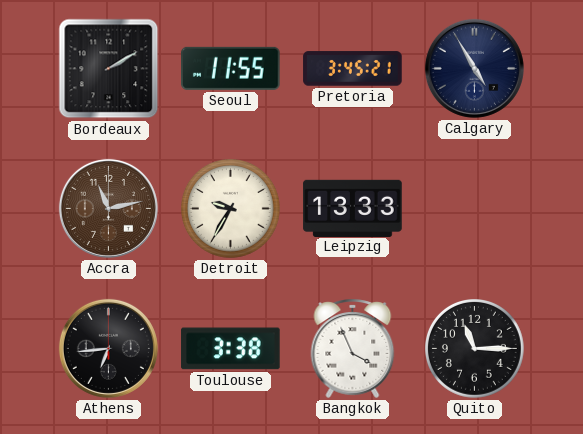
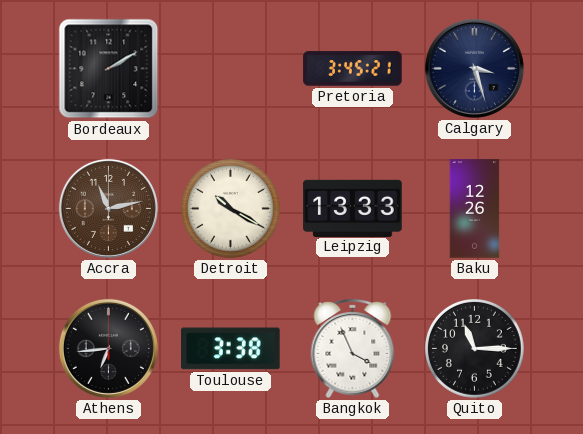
Seoul: 11:55 -> none (231, 68)
Calgary: 4:55 -> 3:27 (474, 68)
Detroit: 9:35 -> 10:20 (231, 209)
Baku: none -> 12:26 (475, 209)
